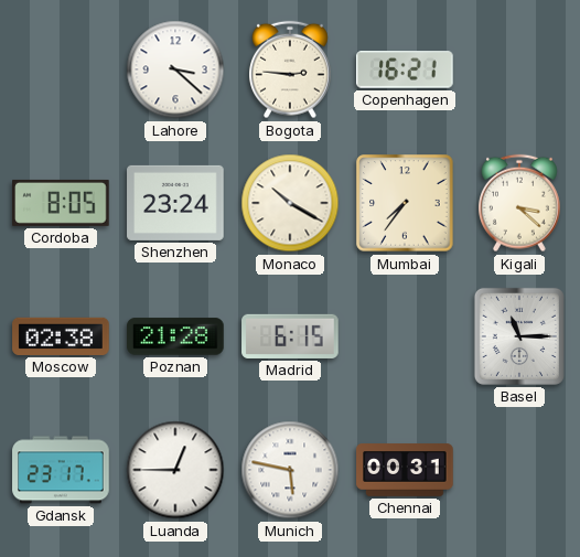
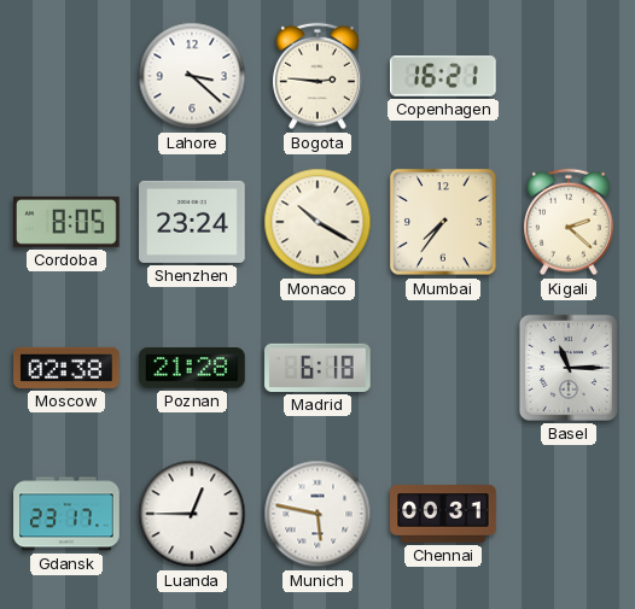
Kigali: 3:22 -> 2:22 (570, 222)
Madrid: 6:15 -> 6:18 (317, 368)
